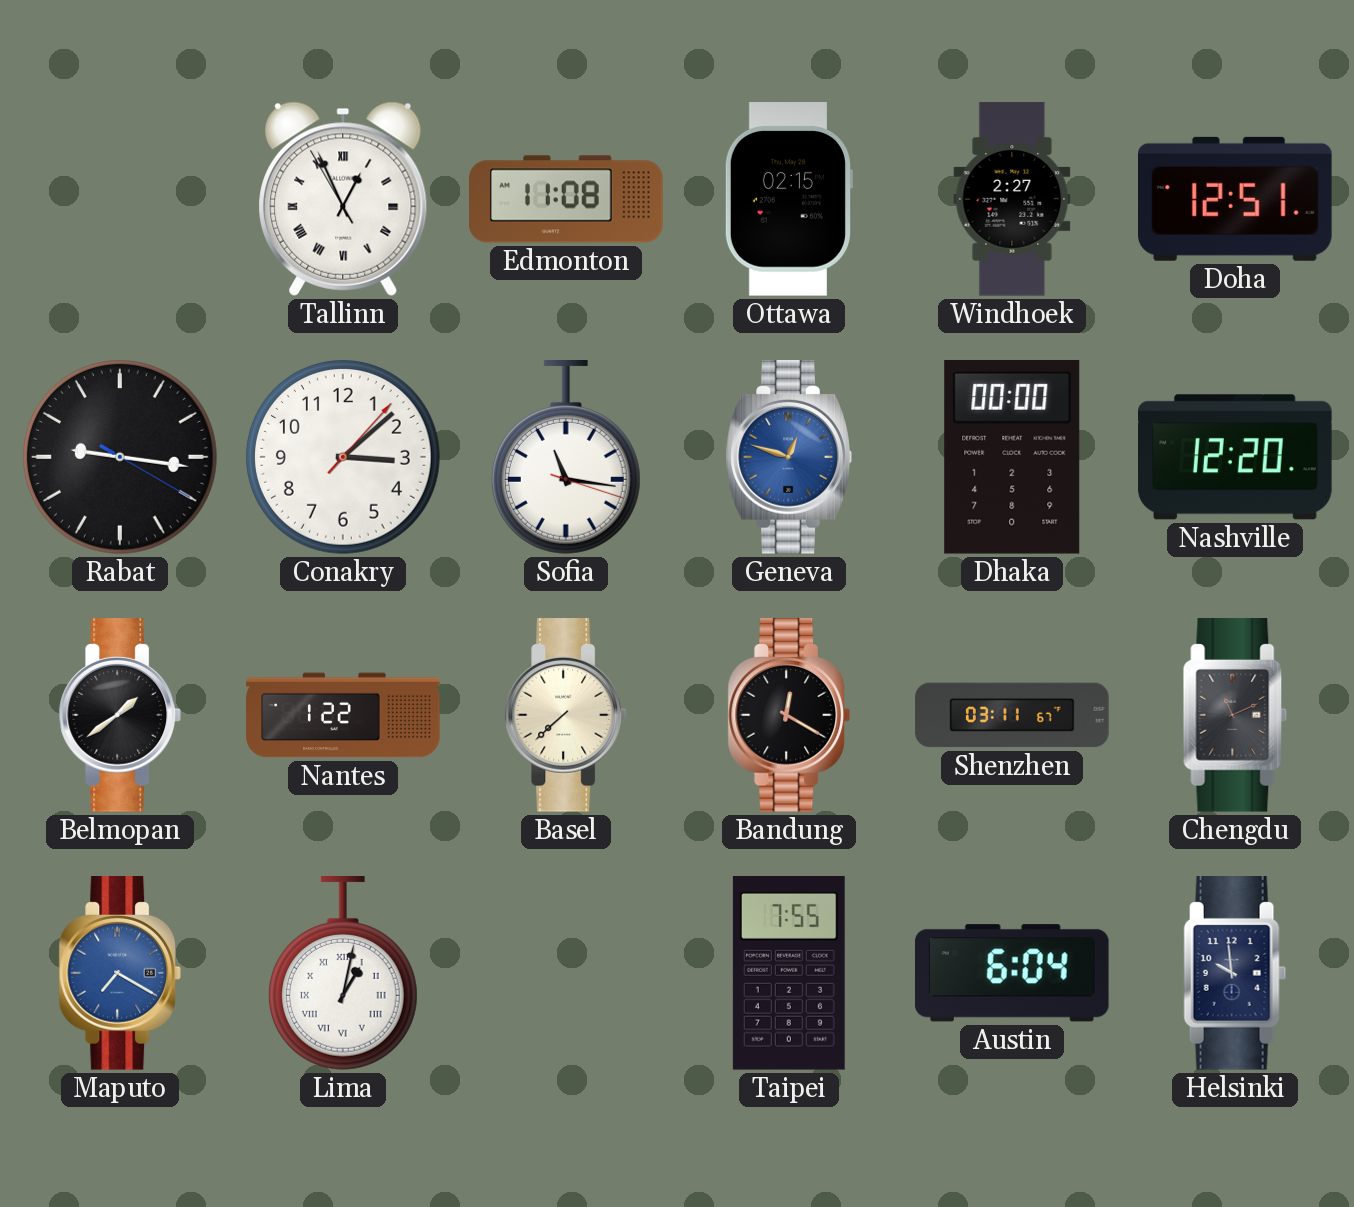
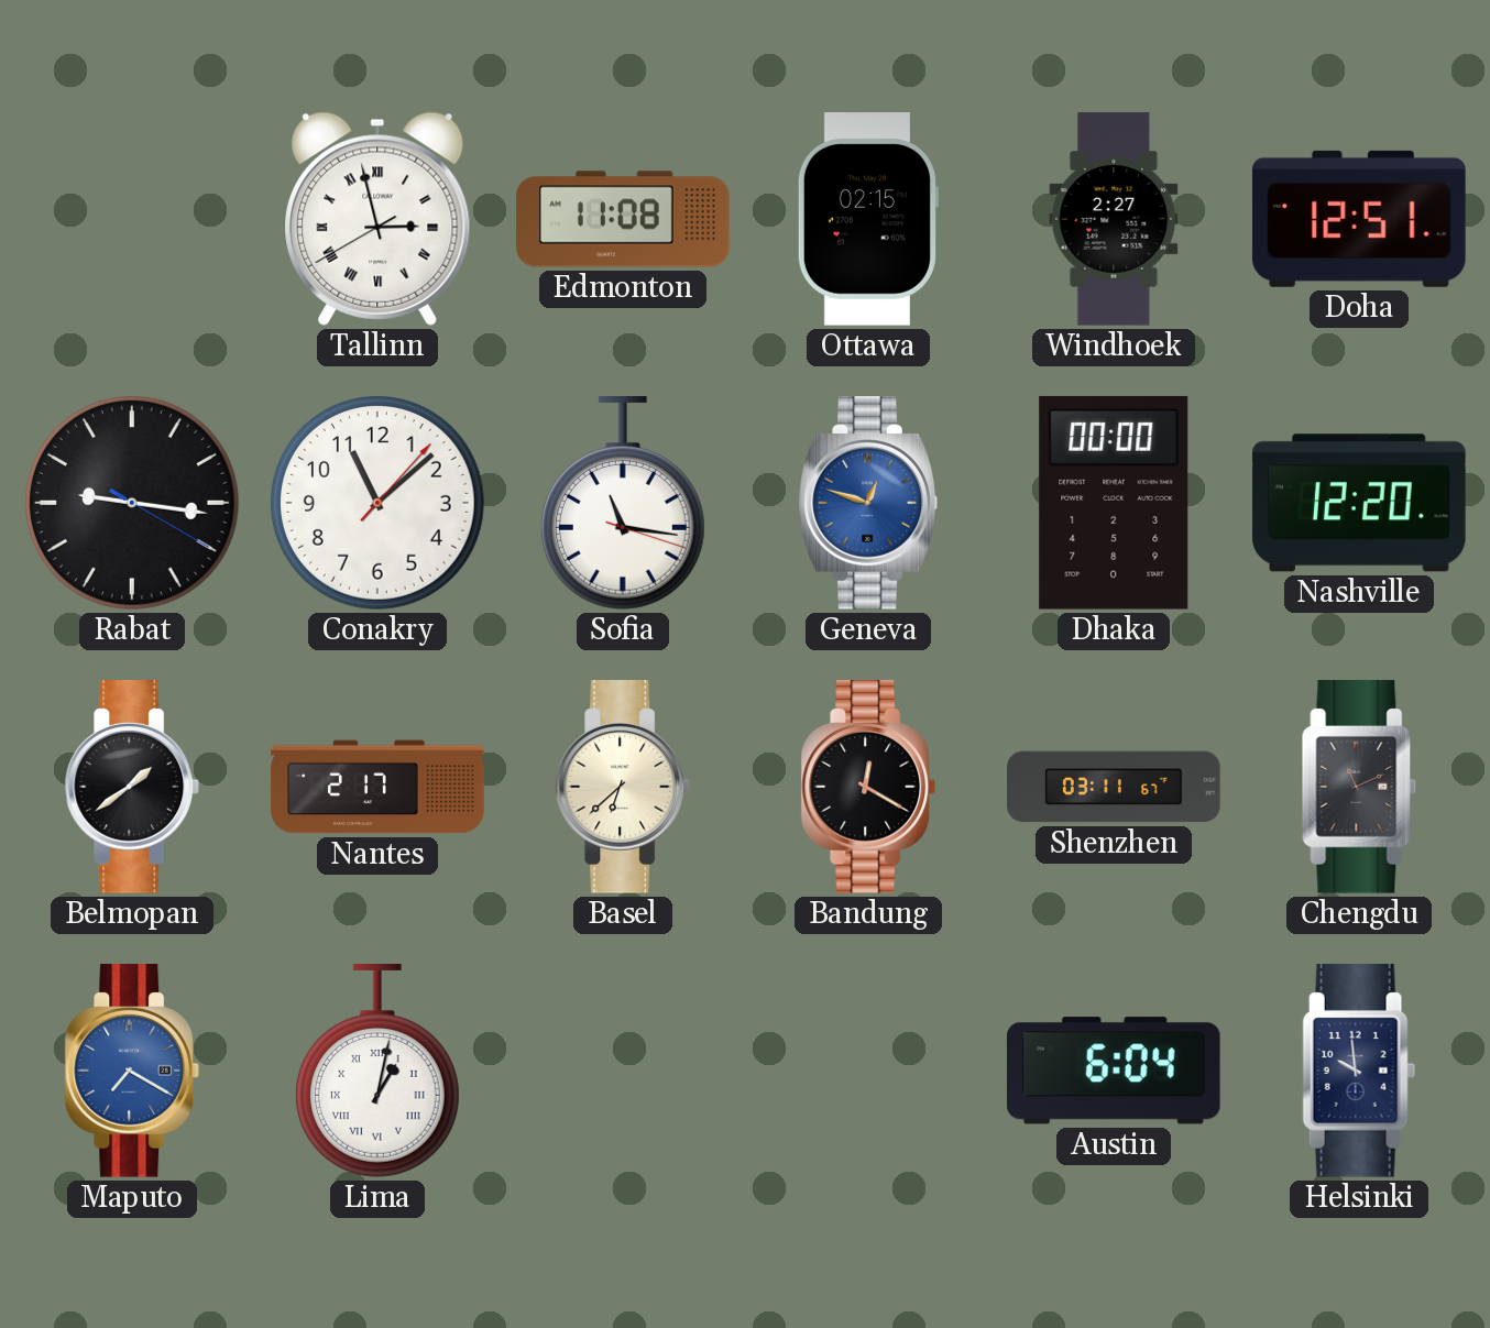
Tallinn: 12:55 -> 2:57 (377, 219)
Conakry: 3:08 -> 11:08 (377, 503)
Nantes: 1:22 -> 2:17 (377, 787)
Basel: 7:38 -> 6:38 (623, 787)
Taipei: 7:55 -> none (789, 973)
